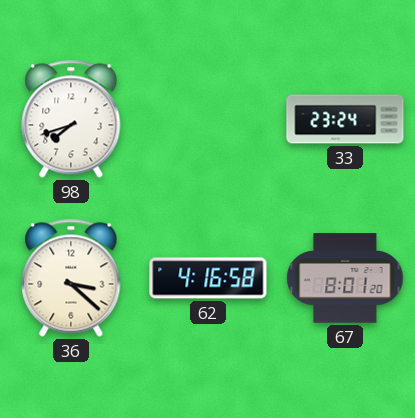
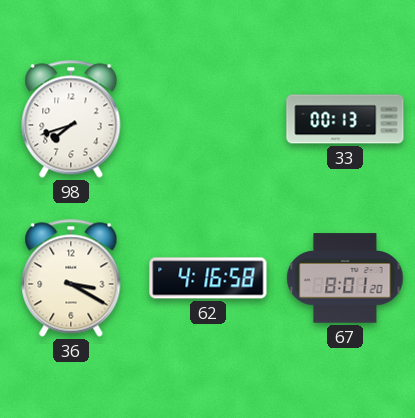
33: 23:24 -> 00:13 (345, 119)
36: 3:22 -> 3:20 (71, 278)
